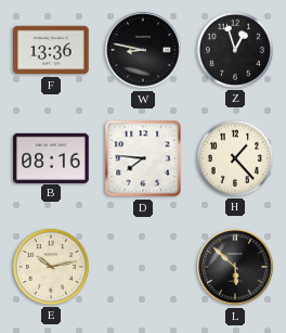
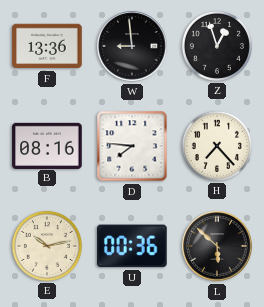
W: 8:47 -> 8:59 (132, 46)
H: 1:23 -> 7:23 (217, 146)
U: none -> 00:36 (133, 246)
